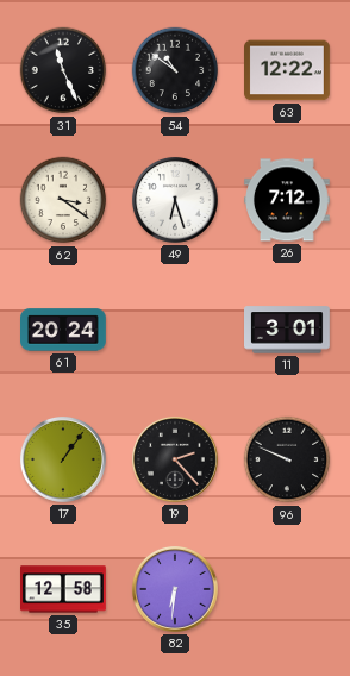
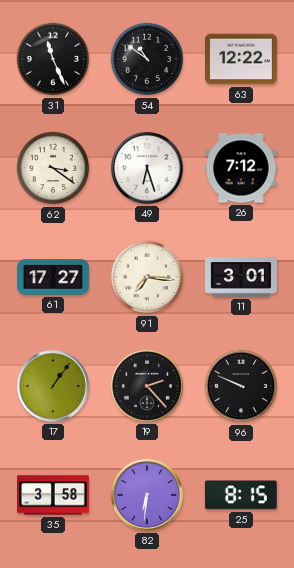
61: 20:24 -> 17:27 (54, 277)
91: none -> 7:16 (147, 277)
35: 12:58 -> 3:58 (54, 495)
25: none -> 8:15 (241, 495)
